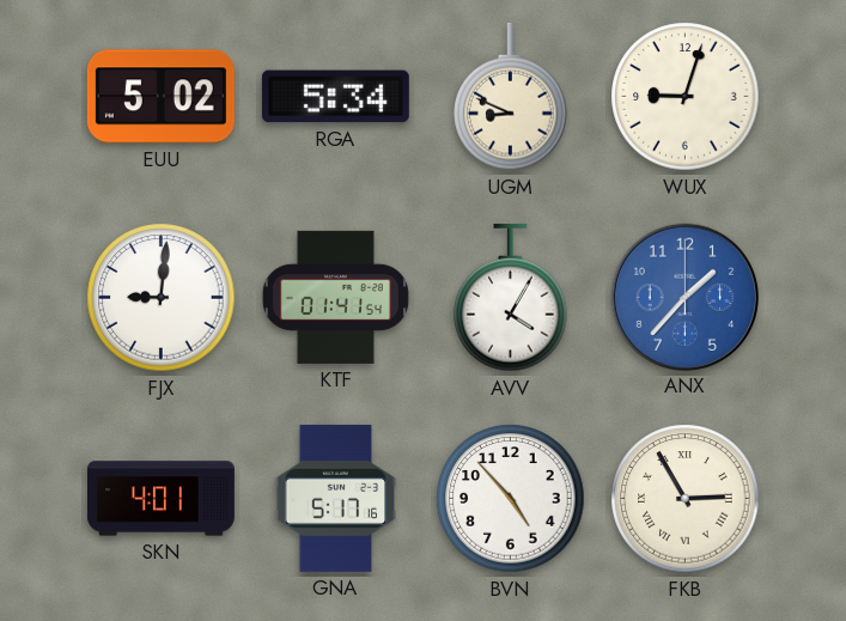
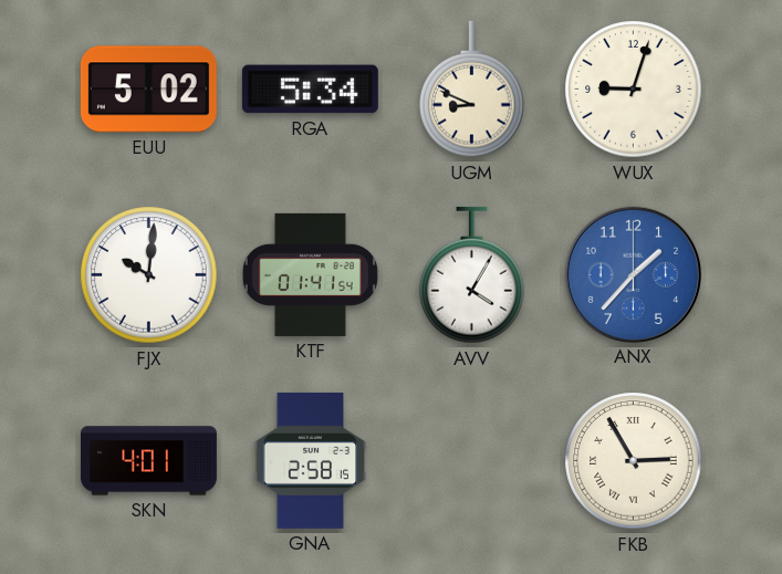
FJX: 9:01 -> 10:01 (149, 275)
GNA: 5:17 -> 2:58 (311, 460)
BVN: 4:53 -> none (511, 499)
